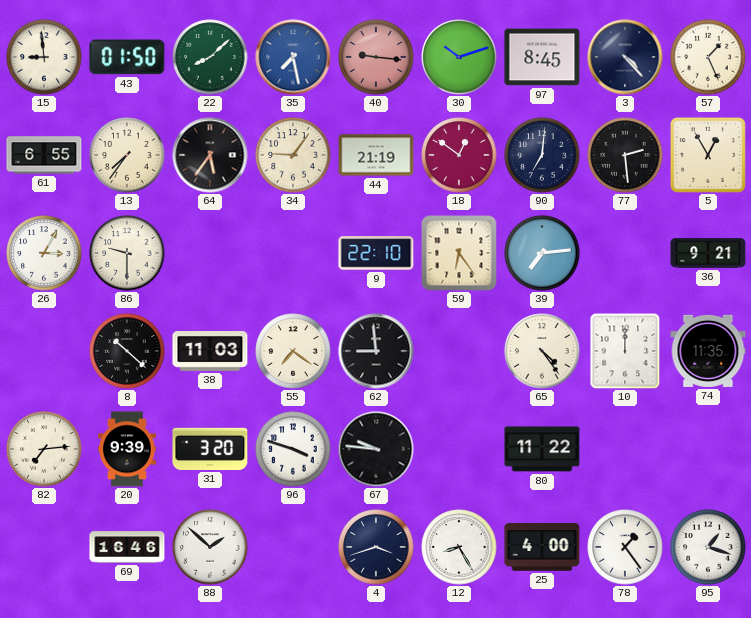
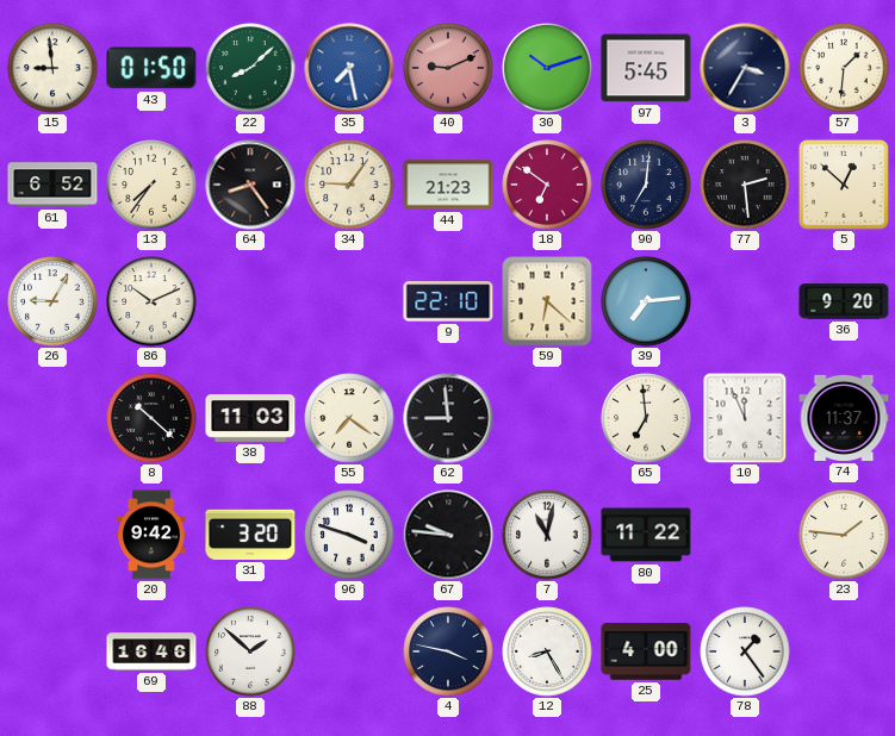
40: 9:16 -> 9:11 (448, 68)
97: 8:45 -> 5:45 (646, 68)
3: 4:23 -> 3:35 (745, 68)
57: 1:26 -> 1:31 (844, 68)
61: 6:55 -> 6:52 (52, 185)
64: 5:36 -> 8:24 (250, 185)
44: 21:19 -> 21:23 (448, 185)
18: 12:51 -> 6:51 (547, 185)
5: 12:55 -> 12:52 (844, 185)
26: 3:05 -> 9:05 (52, 301)
86: 9:30 -> 10:11 (151, 301)
59: 6:24 -> 6:22 (547, 301)
36: 9:21 -> 9:20 (844, 301)
65: 4:24 -> 6:59 (646, 418)
10: 12:00 -> 11:56 (745, 418)
74: 11:35 -> 11:37 (844, 418)
82: 7:14 -> none (44, 449)
20: 9:39 -> 9:42 (153, 535)
7: none -> 11:02 (547, 535)
23: none -> 1:46 (844, 535)
4: 3:42 -> 3:47 (448, 651)
95: 1:18 -> none (708, 547)
